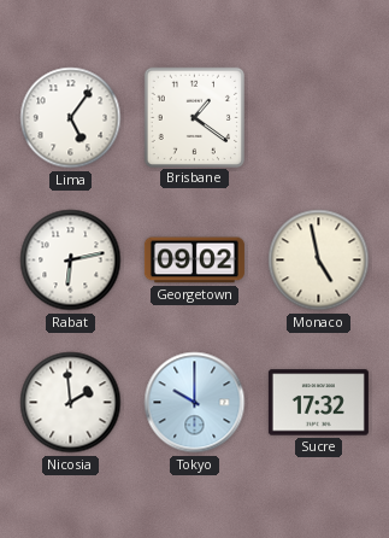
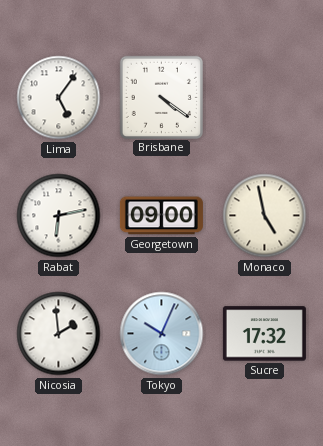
Brisbane: 1:21 -> 4:21 (161, 97)
Georgetown: 09:02 -> 09:00 (161, 216)
Tokyo: 10:00 -> 10:04 (162, 334)
